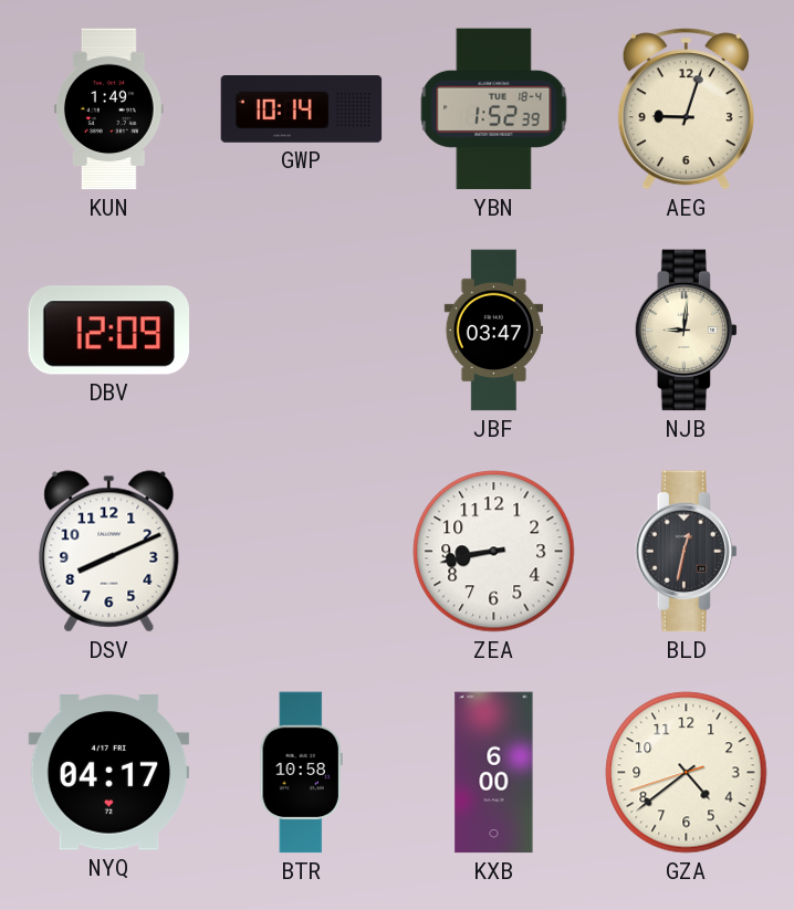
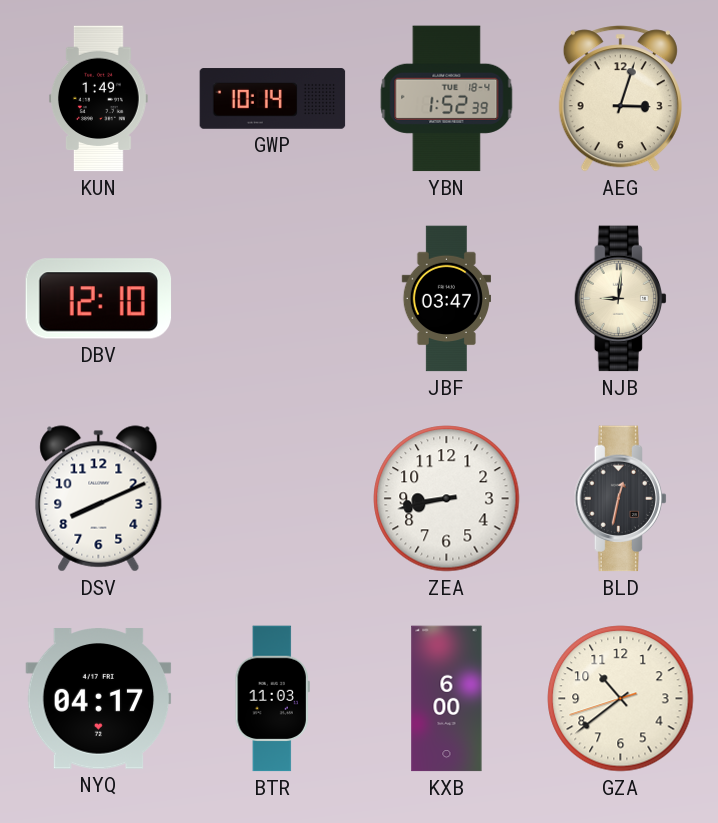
AEG: 9:03 -> 3:03 (620, 99)
DBV: 12:09 -> 12:10 (99, 299)
BTR: 10:58 -> 11:03 (272, 699)
GZA: 4:38 -> 10:38 (621, 699)
